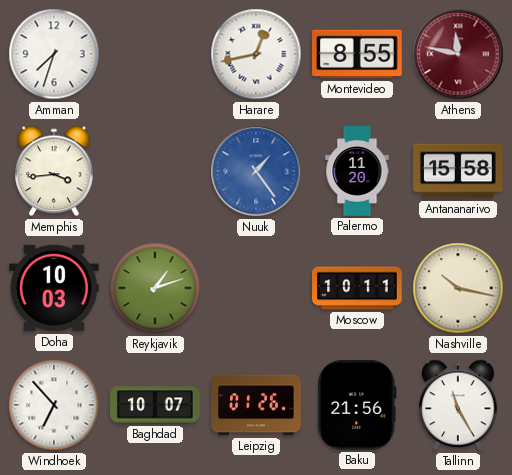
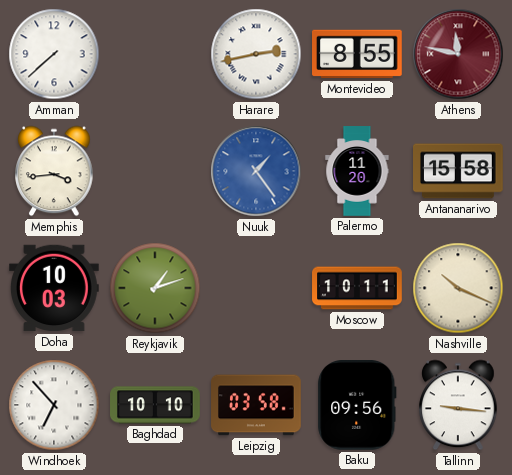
Amman: 7:33 -> 7:38 (54, 54)
Harare: 12:43 -> 2:43 (256, 54)
Nashville: 10:17 -> 10:19 (458, 288)
Baghdad: 10:07 -> 10:10 (155, 405)
Leipzig: 01:26 -> 03:58 (256, 405)
Baku: 21:56 -> 09:56 (357, 406)
Tallinn: 11:25 -> 9:16 (458, 405)
